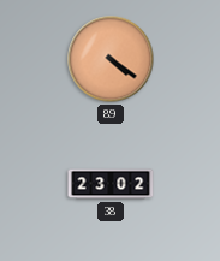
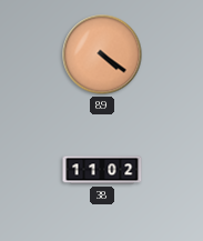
38: 23:02 -> 11:02 (102, 170)
